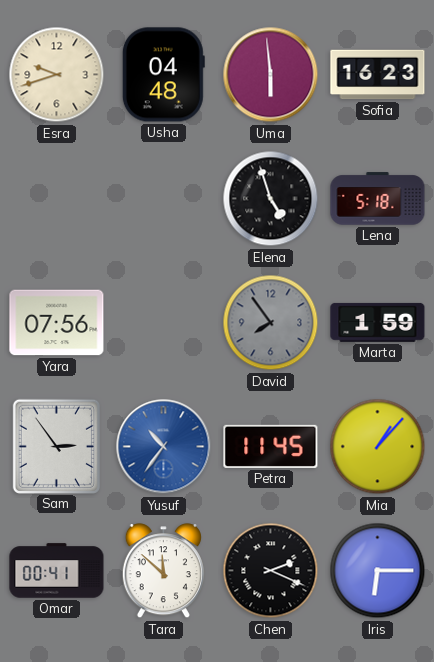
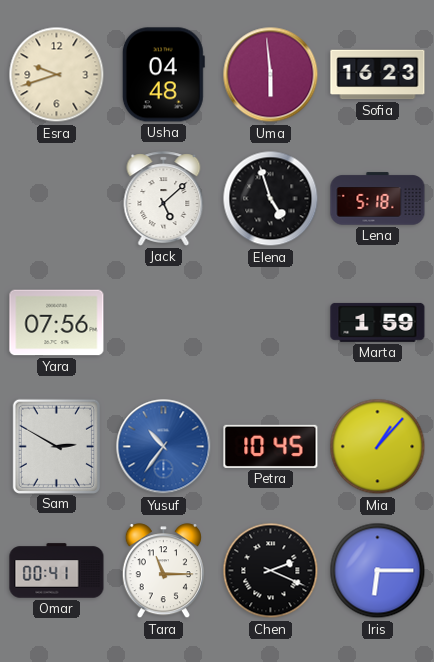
Jack: none -> 5:08 (164, 199)
David: 7:54 -> none (271, 323)
Sam: 2:54 -> 2:50 (56, 446)
Petra: 11:45 -> 10:45 (271, 446)
Tara: 11:52 -> 11:15 (163, 571)
